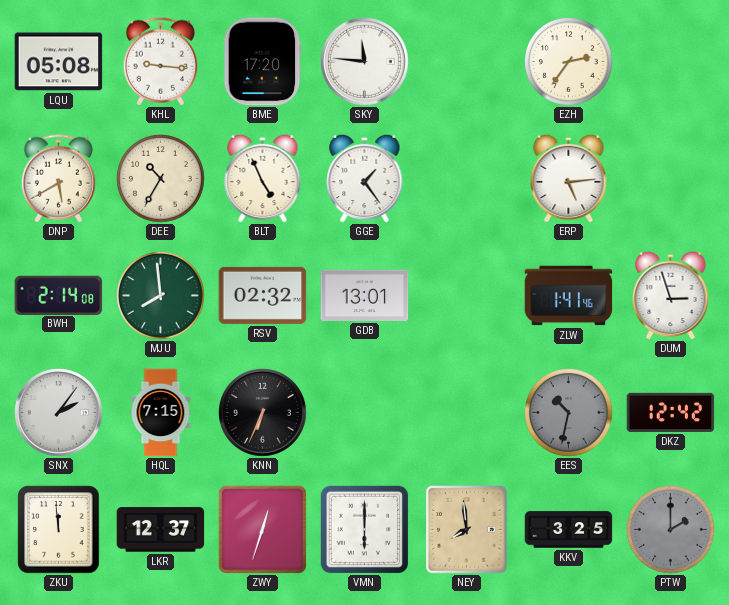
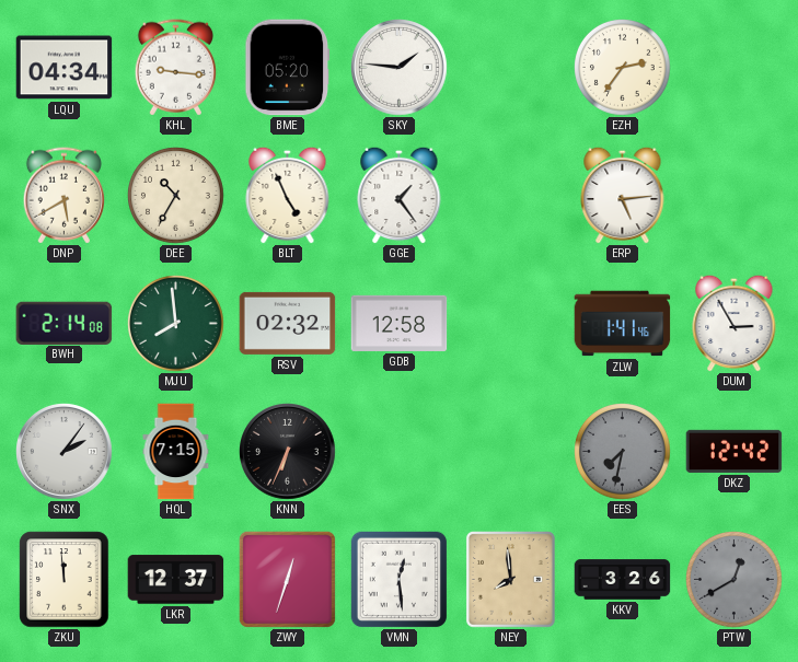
LQU: 05:08 -> 04:34 (65, 68)
BME: 17:20 -> 05:20 (288, 68)
SKY: 11:46 -> 1:46 (400, 68)
GDB: 13:01 -> 12:58 (400, 323)
DUM: 2:57 -> 2:55 (735, 323)
EES: 10:32 -> 7:32 (623, 452)
VMN: 6:00 -> 12:29 (398, 579)
KKV: 3:25 -> 3:26 (623, 580)
PTW: 2:00 -> 12:40 (735, 580)
